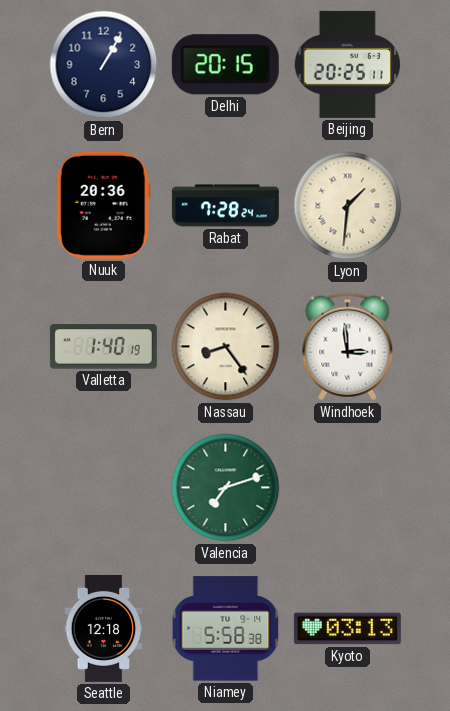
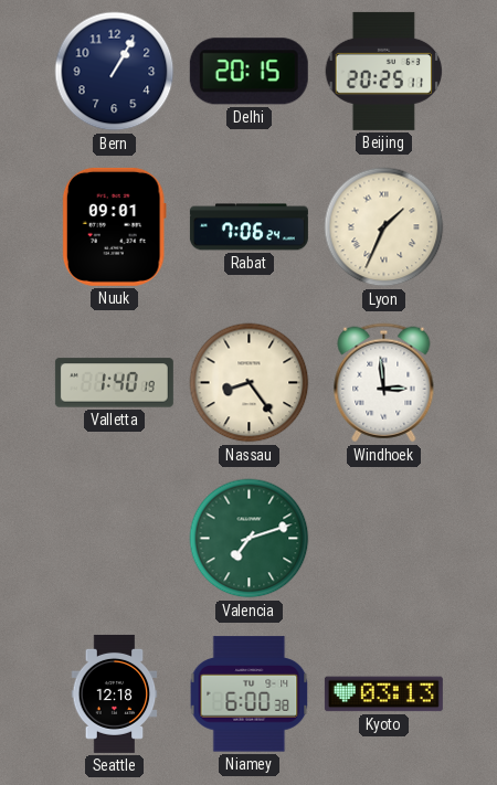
Nuuk: 20:36 -> 09:01 (114, 226)
Rabat: 7:28 -> 7:06 (248, 227)
Lyon: 1:31 -> 1:34 (384, 227)
Niamey: 5:58 -> 6:00 (250, 694)
